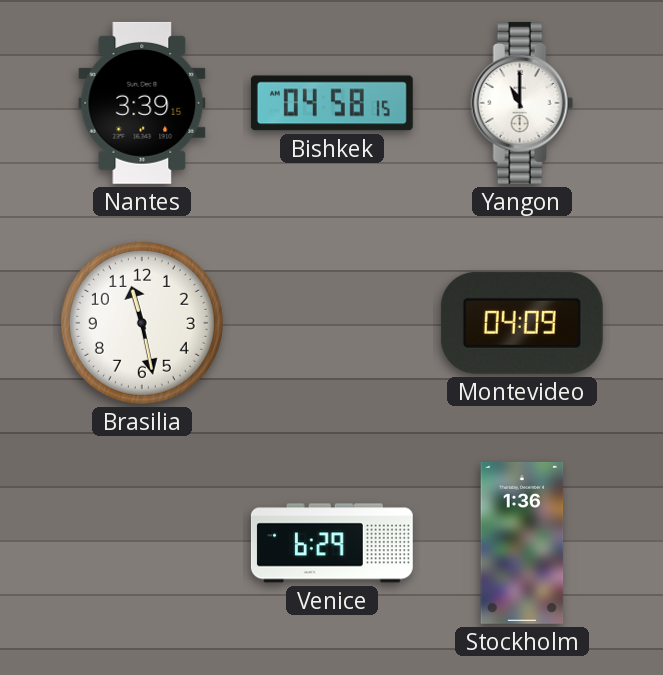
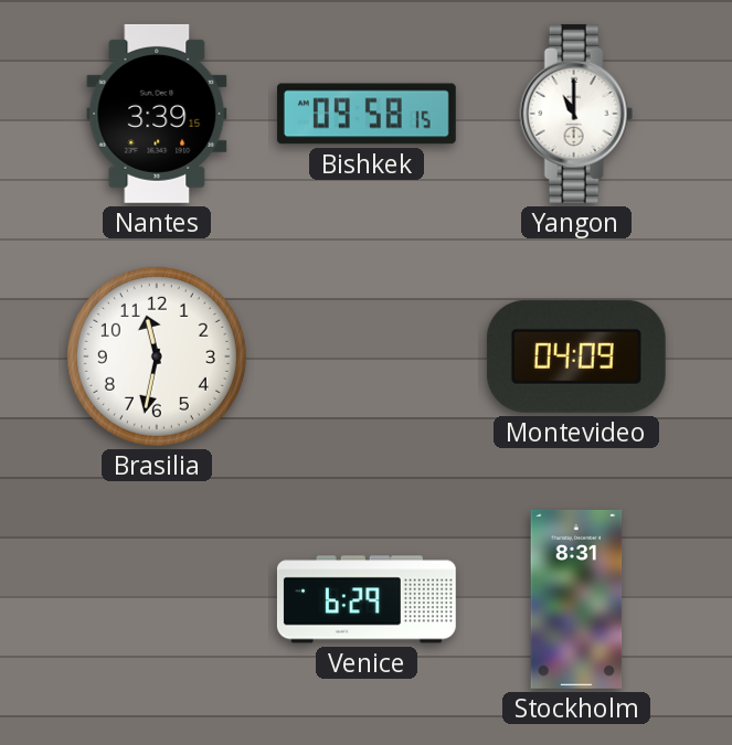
Bishkek: 04:58 -> 09:58 (367, 114)
Brasilia: 11:28 -> 11:32 (157, 356)
Stockholm: 1:36 -> 8:31 (576, 599)
